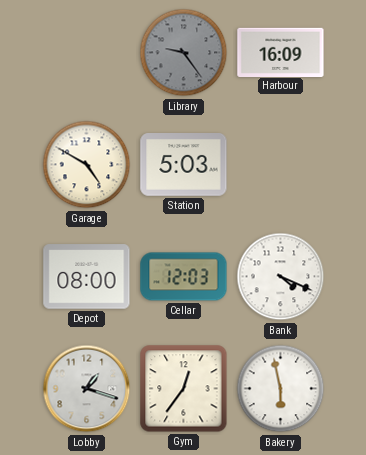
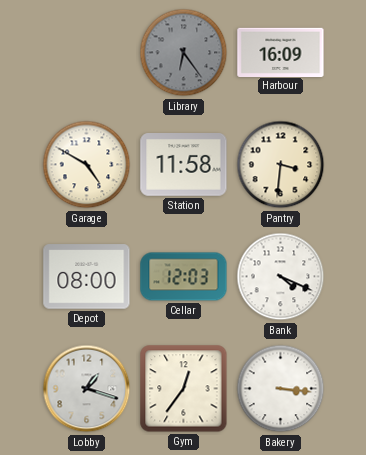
Library: 9:24 -> 6:24 (184, 53)
Station: 5:03 -> 11:58 (184, 165)
Pantry: none -> 3:31 (281, 165)
Bakery: 5:58 -> 3:16 (281, 389)
